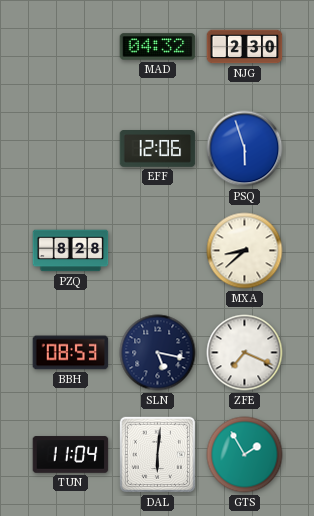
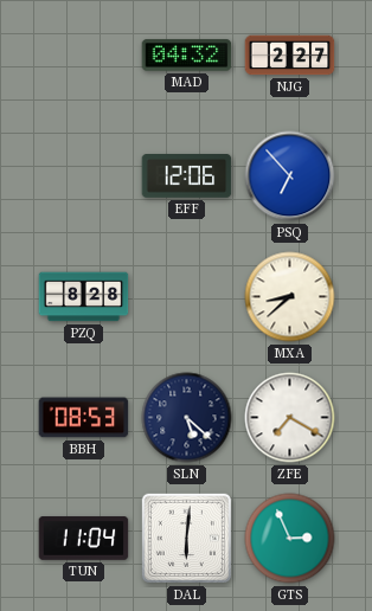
NJG: 2:30 -> 2:27 (290, 56)
PSQ: 5:57 -> 6:53 (290, 176)
SLN: 5:17 -> 5:22 (187, 418)
ZFE: 7:19 -> 7:20 (290, 418)
GTS: 1:55 -> 2:56 (290, 539)
